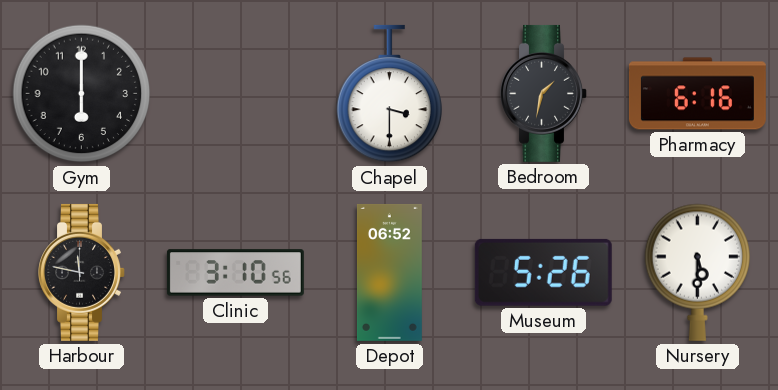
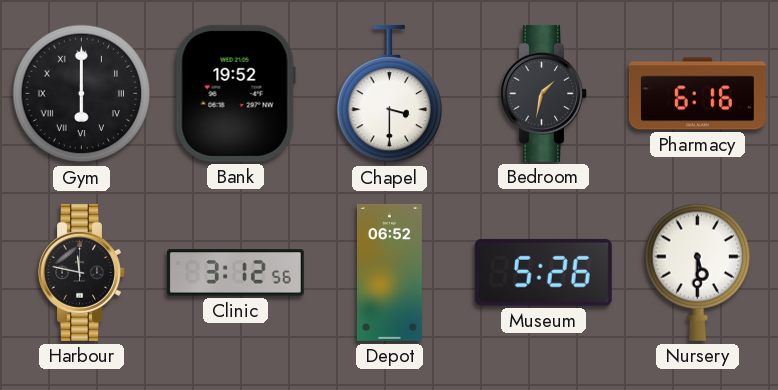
Gym numerals: Arabic -> Roman (82, 94)
Bank: none -> 19:52 (235, 93)
Clinic: 3:10 -> 3:12 (235, 273)
